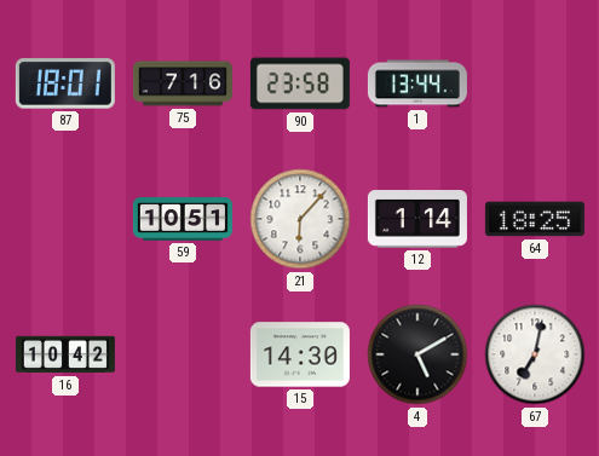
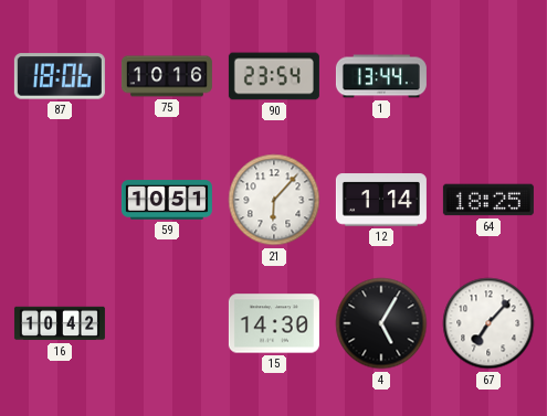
87: 18:01 -> 18:06 (60, 76)
75: 7:16 -> 10:16 (167, 76)
90: 23:58 -> 23:54 (274, 76)
4: 5:10 -> 5:05 (381, 323)
67: 7:02 -> 7:07 (488, 323)
